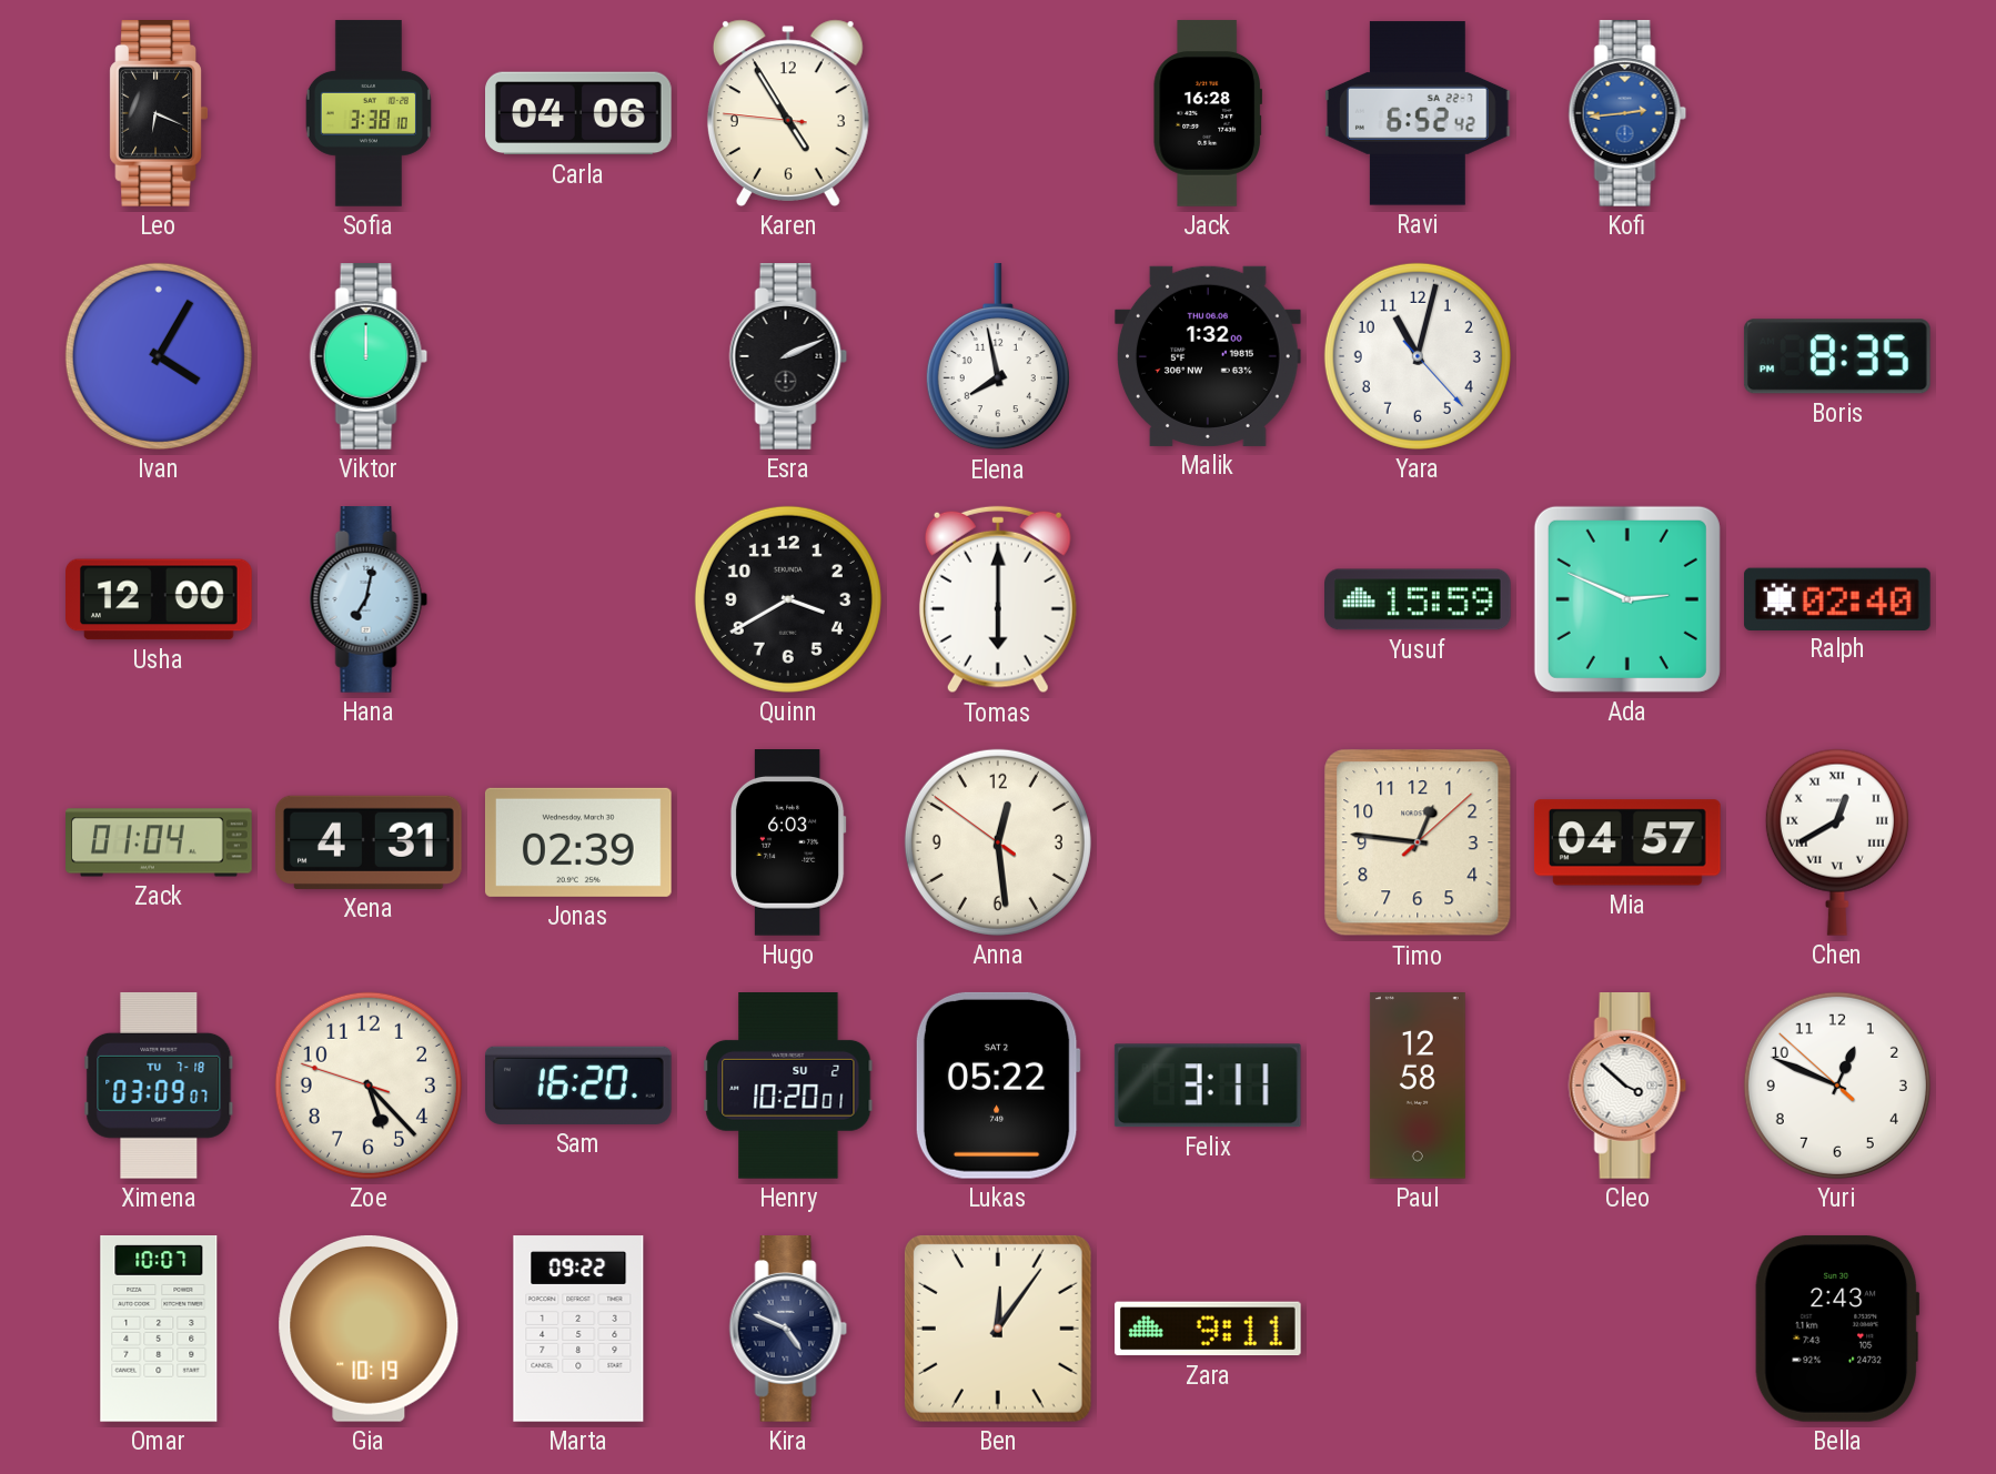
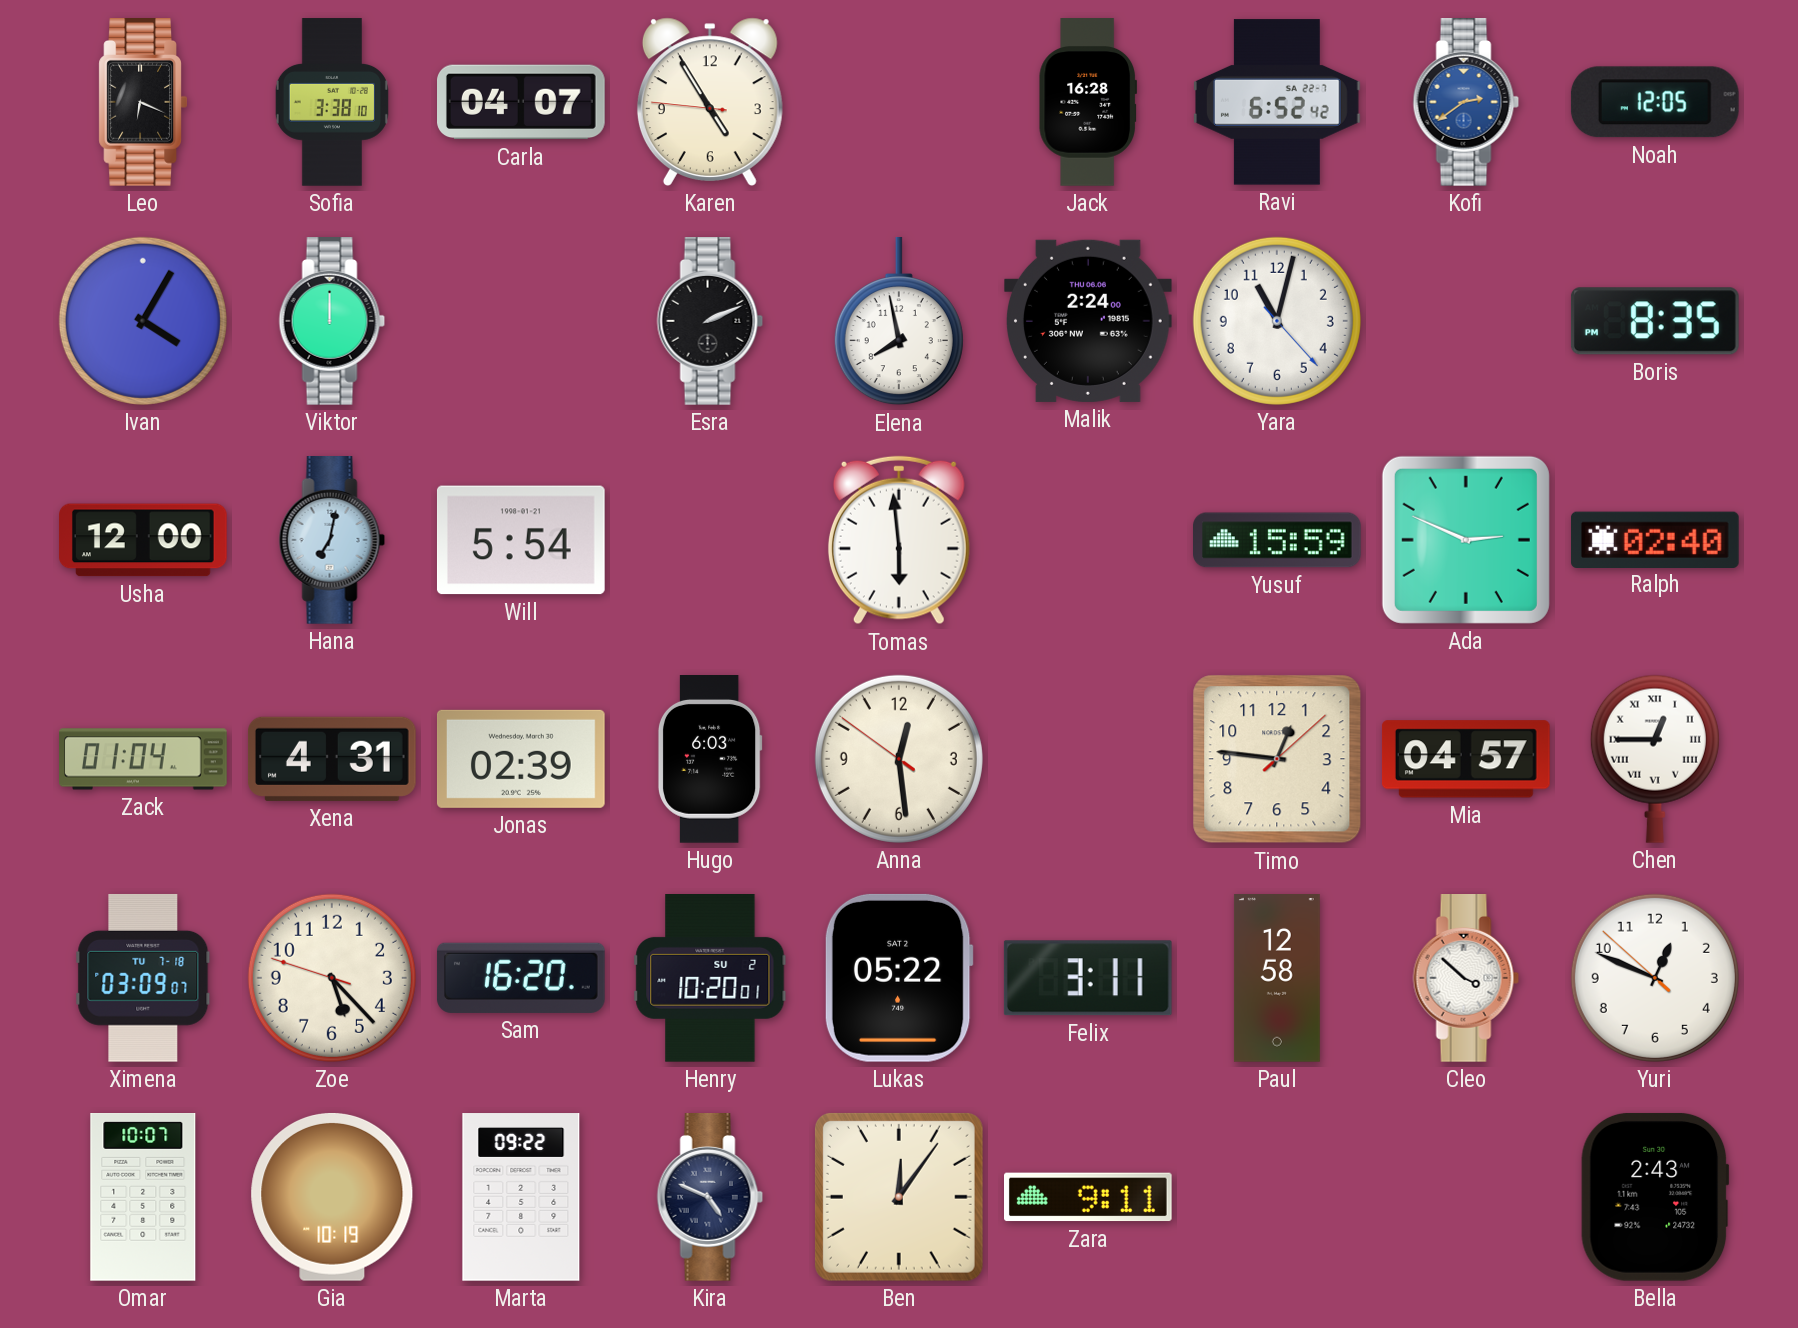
Carla: 04:06 -> 04:07 (522, 102)
Kofi: 2:44 -> 2:39 (1466, 103)
Noah: none -> 12:05 (1655, 102)
Malik: 1:32 -> 2:24 (1089, 321)
Will: none -> 5:54 (521, 540)
Quinn: 3:40 -> none (788, 599)
Tomas: 6:00 -> 5:59 (899, 540)
Chen: 12:40 -> 12:45 (1655, 759)
